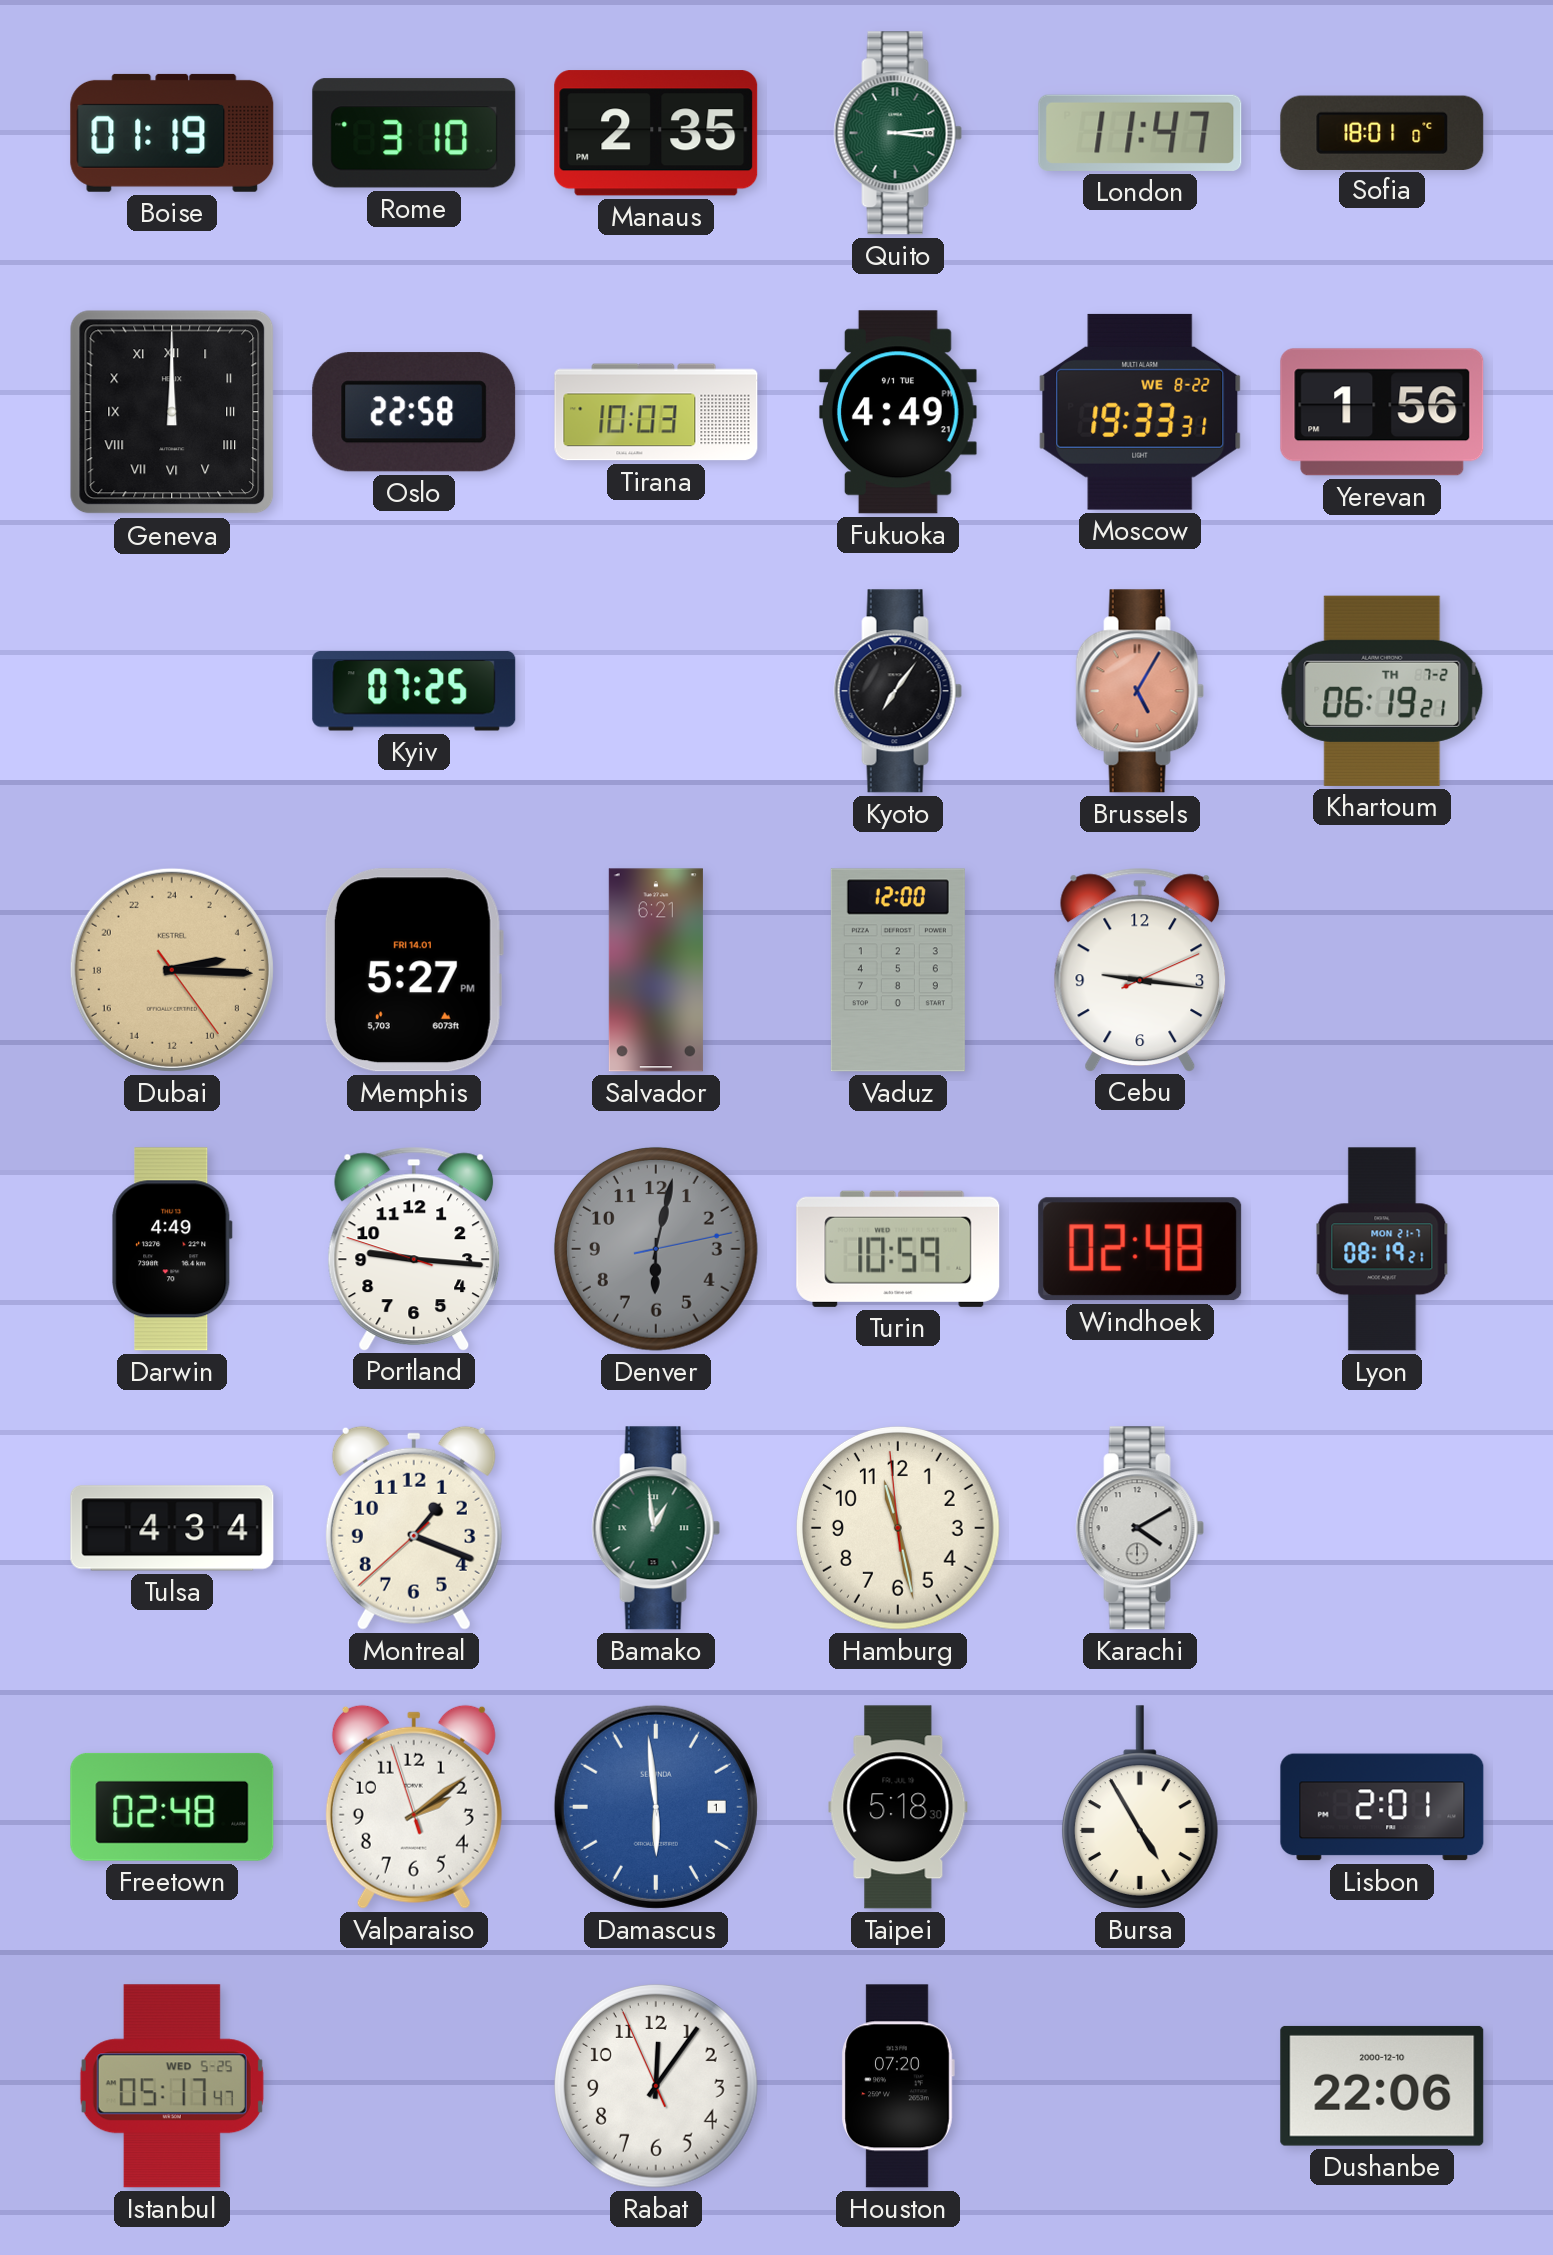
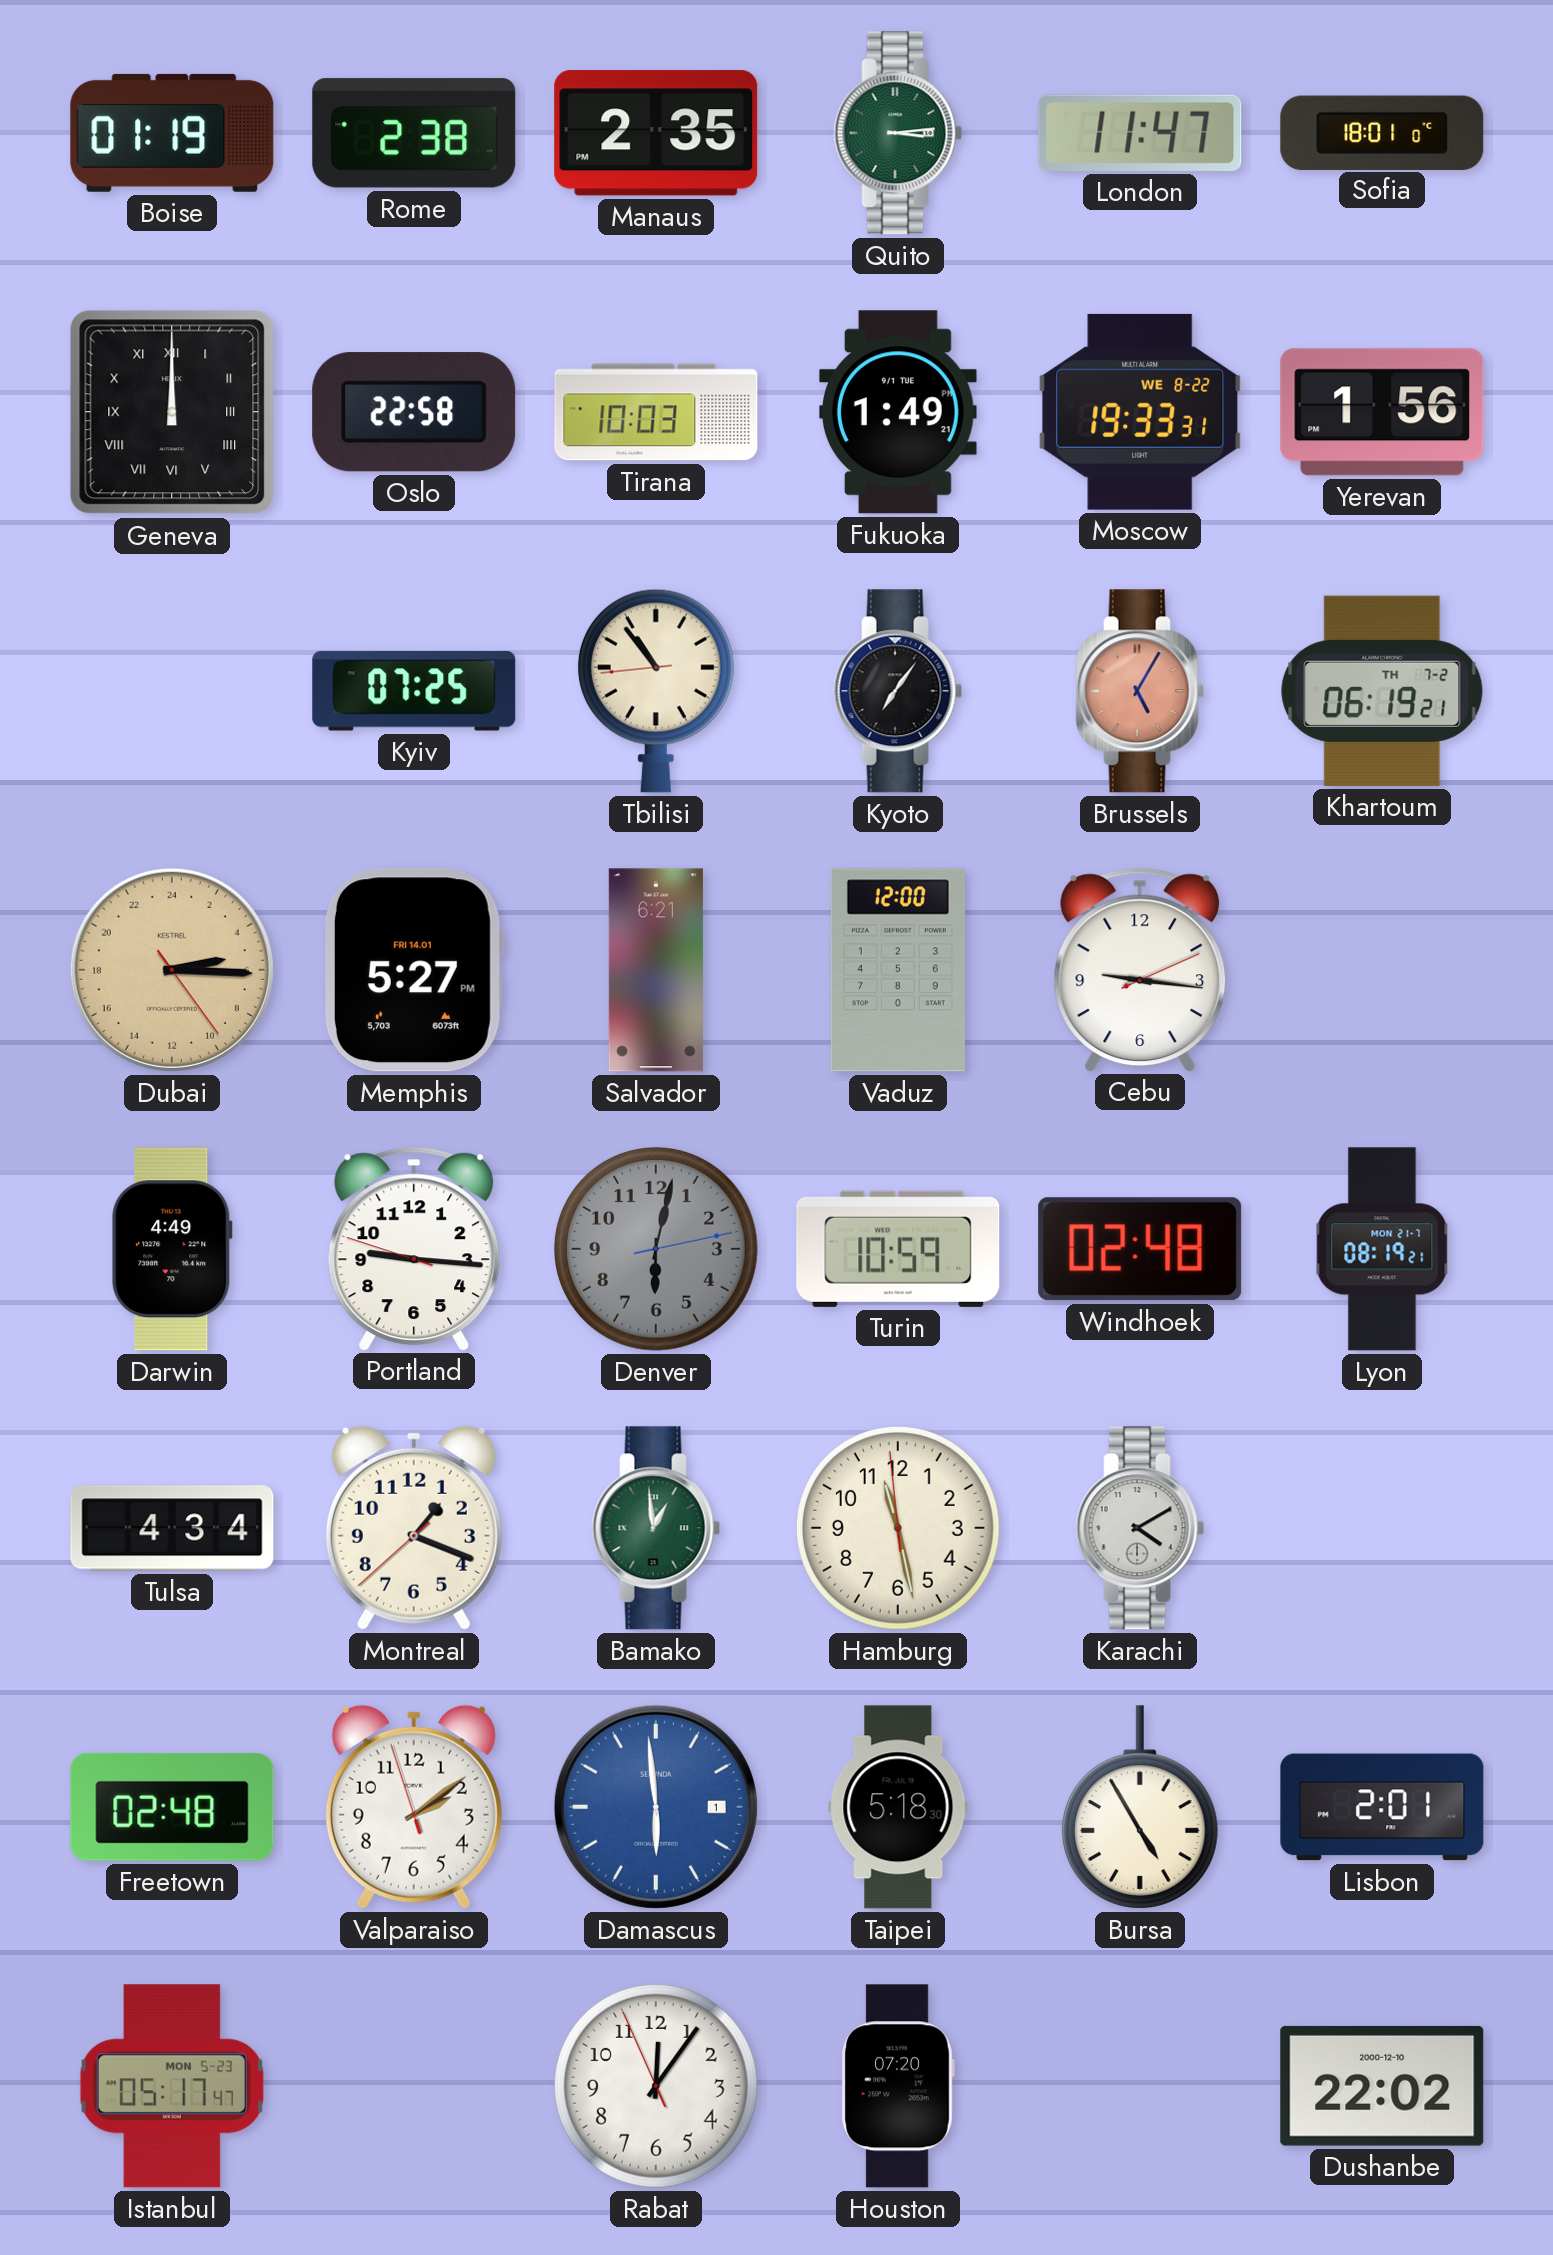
Rome: 3:10 -> 2:38 (414, 133)
Fukuoka: 4:49 -> 1:49 (898, 412)
Tbilisi: none -> 10:53 (656, 691)
Istanbul date: WED 5-25 -> MON 5-23 (172, 2086)
Dushanbe: 22:06 -> 22:02 (1382, 2086)
